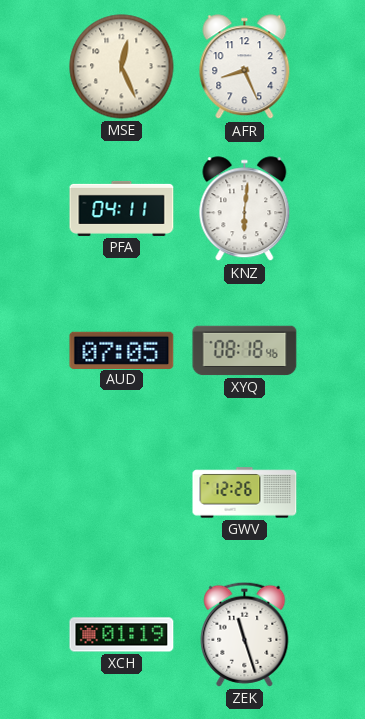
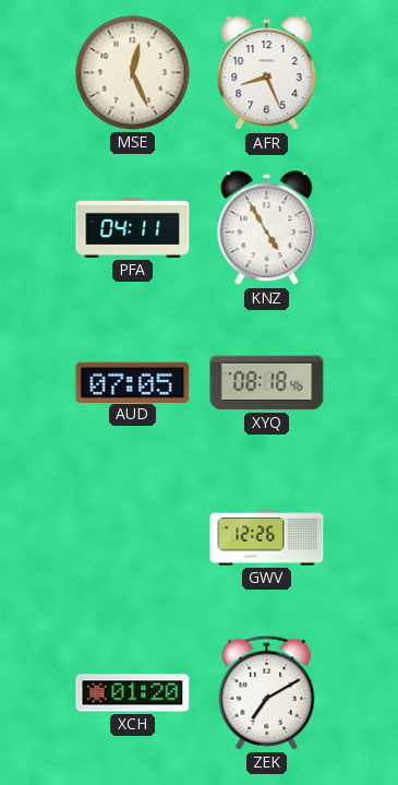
KNZ: 6:01 -> 4:55 (267, 228)
XCH: 01:19 -> 01:20 (133, 693)
ZEK: 11:27 -> 7:10 (267, 692)
